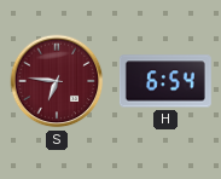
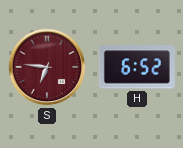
H: 6:54 -> 6:52 (137, 67)
